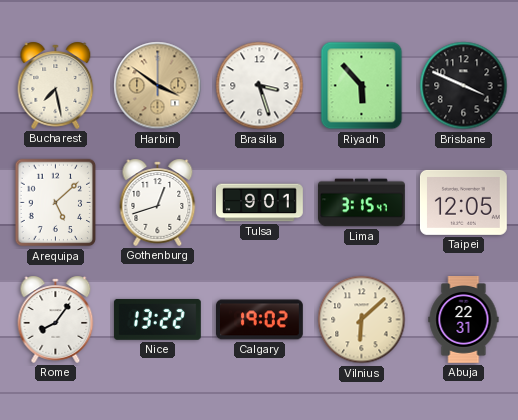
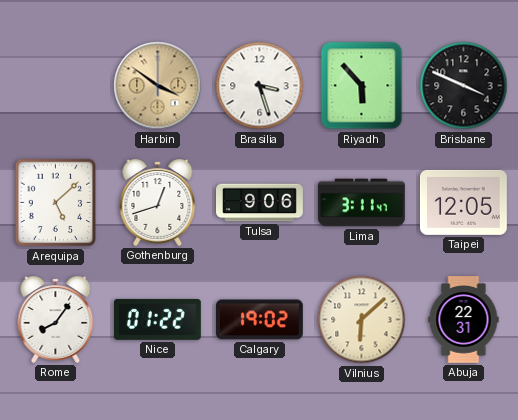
Bucharest: 7:28 -> none (56, 85)
Tulsa: 9:01 -> 9:06 (260, 203)
Lima: 3:15 -> 3:11 (362, 203)
Nice: 13:22 -> 01:22 (157, 319)
